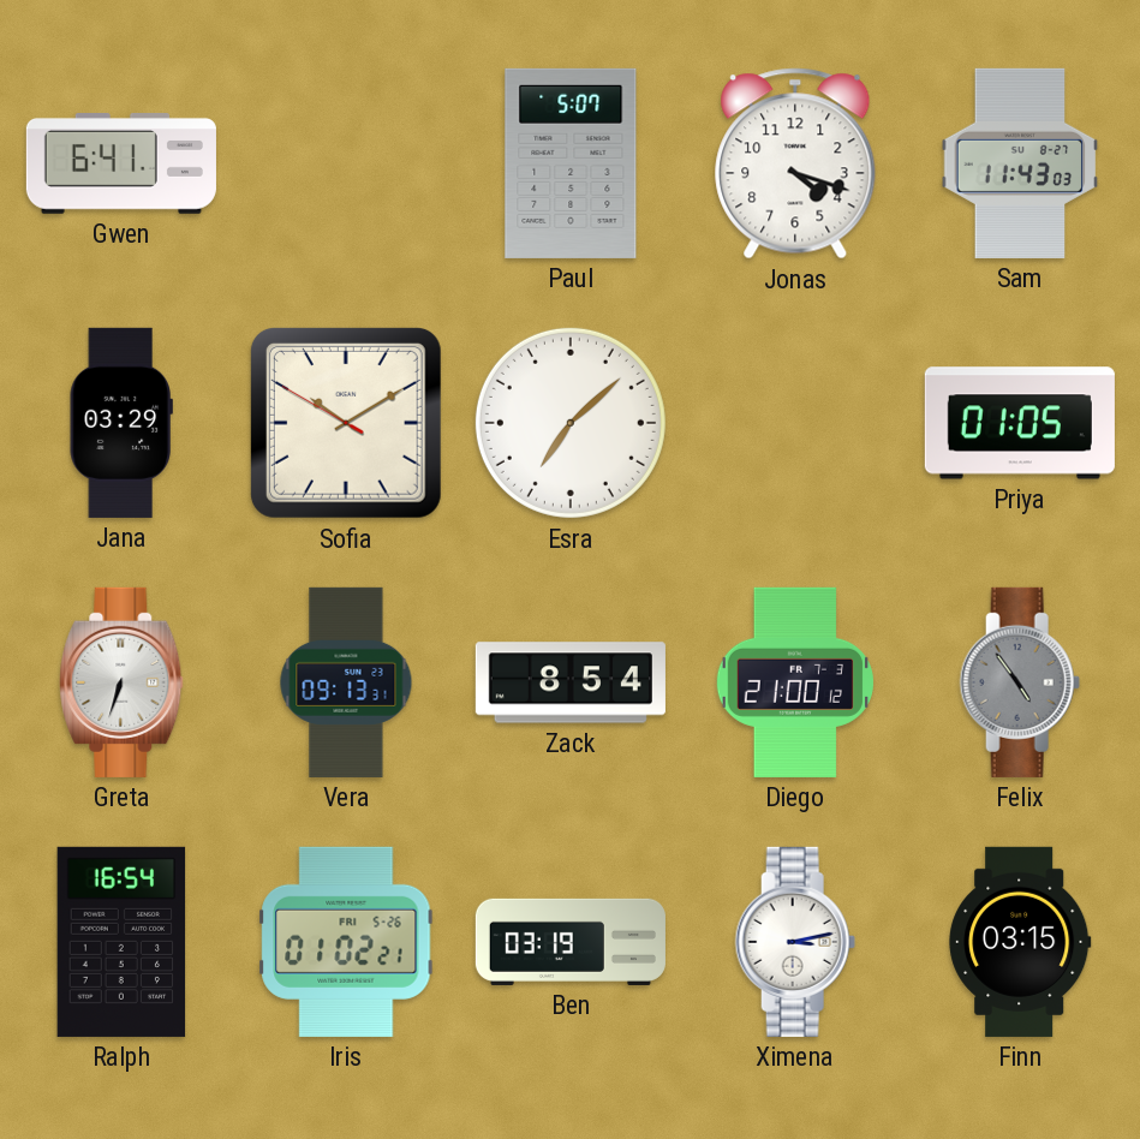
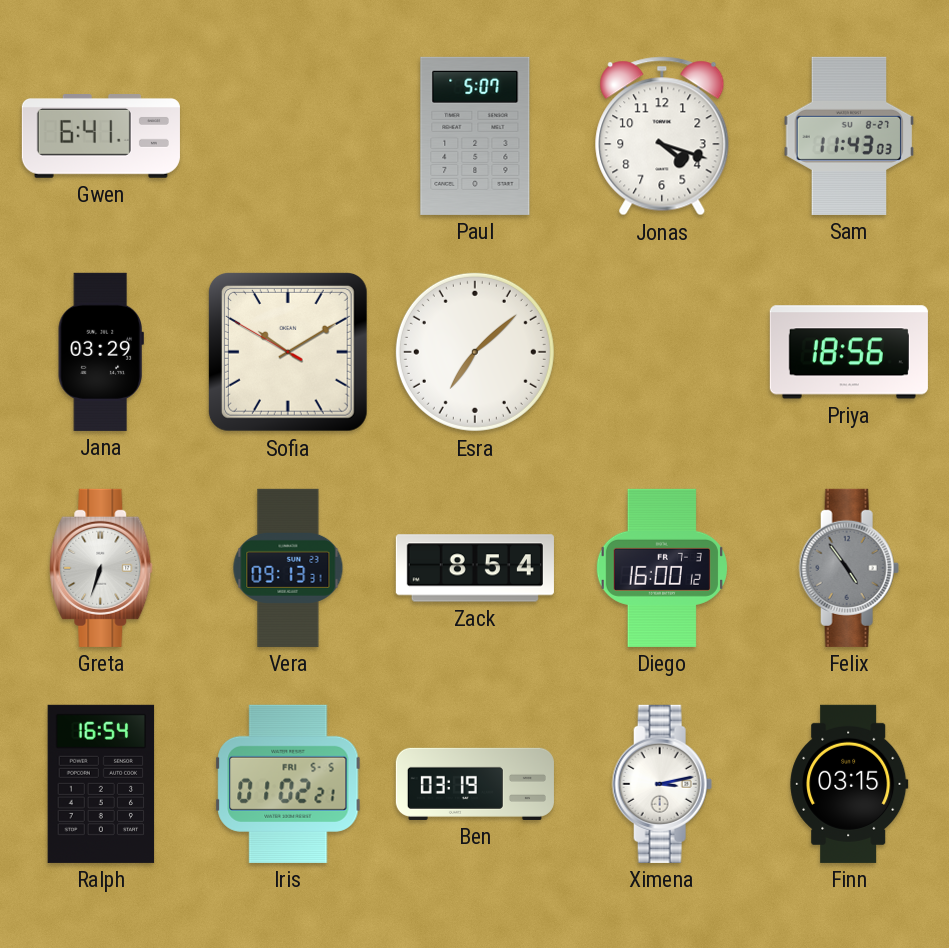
Priya: 01:05 -> 18:56 (849, 352)
Diego: 21:00 -> 16:00 (662, 568)
Iris date: FRI 5-26 -> FRI 5-5 (288, 784)
